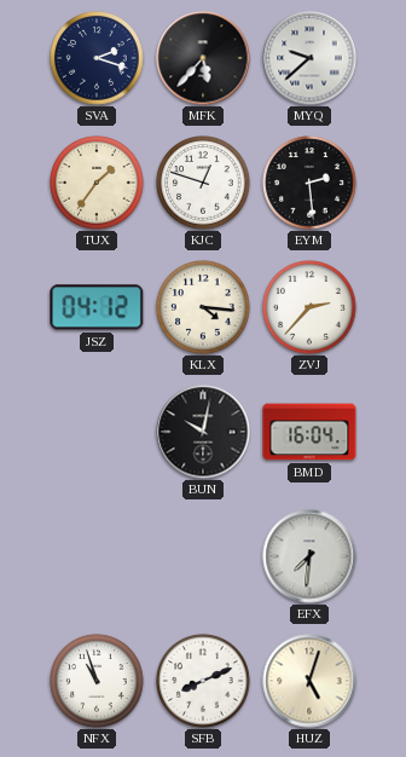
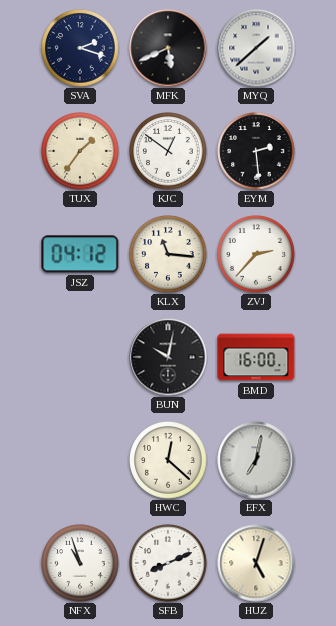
MFK: 5:37 -> 5:41 (168, 48)
MYQ: 9:38 -> 1:38 (256, 48)
KJC: 12:48 -> 12:51 (168, 151)
KLX: 4:16 -> 11:16 (168, 254)
BMD: 16:04 -> 16:00 (256, 357)
HWC: none -> 12:22 (168, 460)
EFX: 7:31 -> 7:02 (256, 460)
